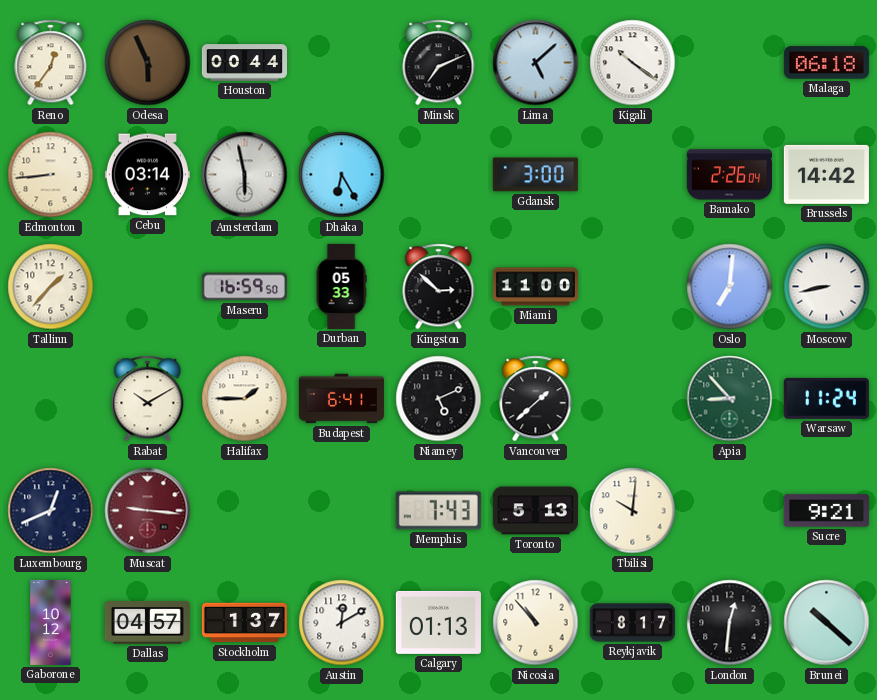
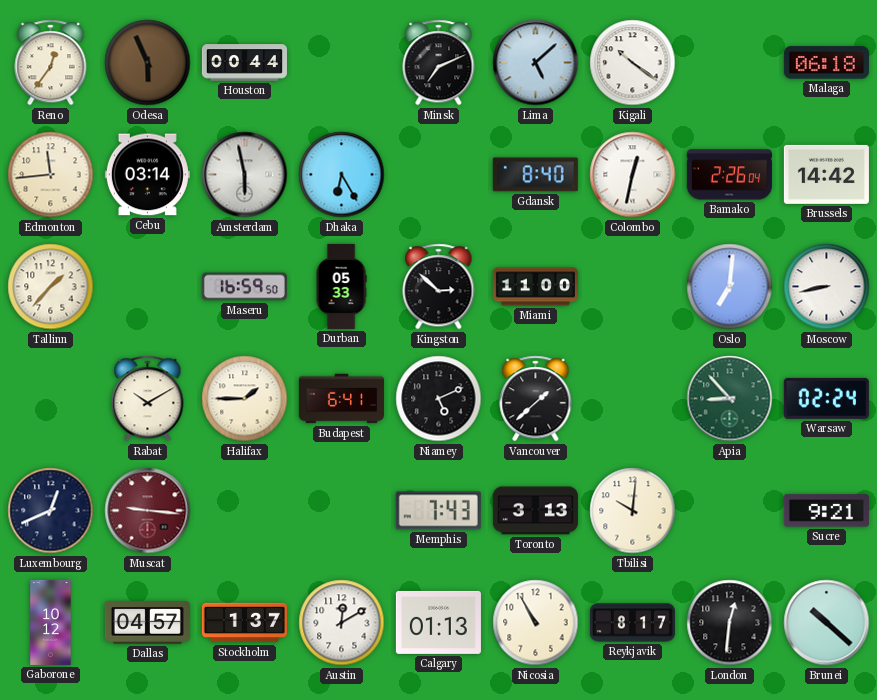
Edmonton: 8:44 -> 11:44 (51, 175)
Gdansk: 3:00 -> 8:40 (535, 175)
Colombo: none -> 12:32 (633, 175)
Warsaw: 11:24 -> 02:24 (826, 398)
Toronto: 5:13 -> 3:13 (535, 511)
Nicosia: 10:53 -> 10:55 (536, 623)
